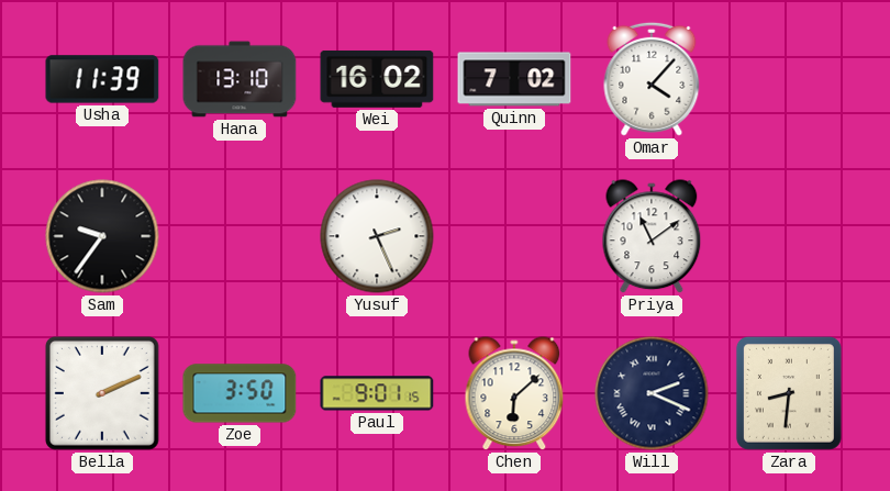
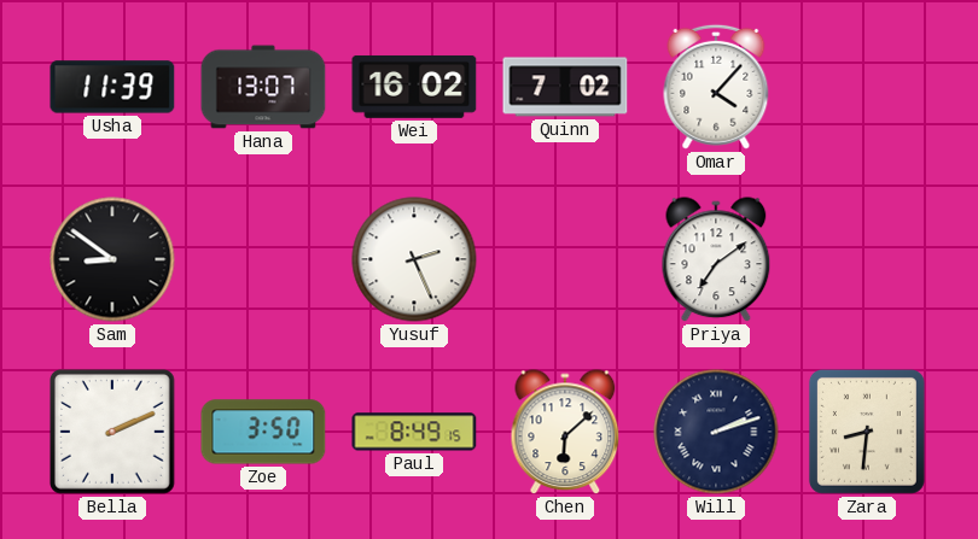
Hana: 13:10 -> 13:07 (263, 87)
Sam: 9:36 -> 8:51 (112, 259)
Priya: 11:09 -> 7:09 (716, 260)
Paul: 9:01 -> 8:49 (414, 432)
Will: 2:19 -> 2:12 (716, 432)
